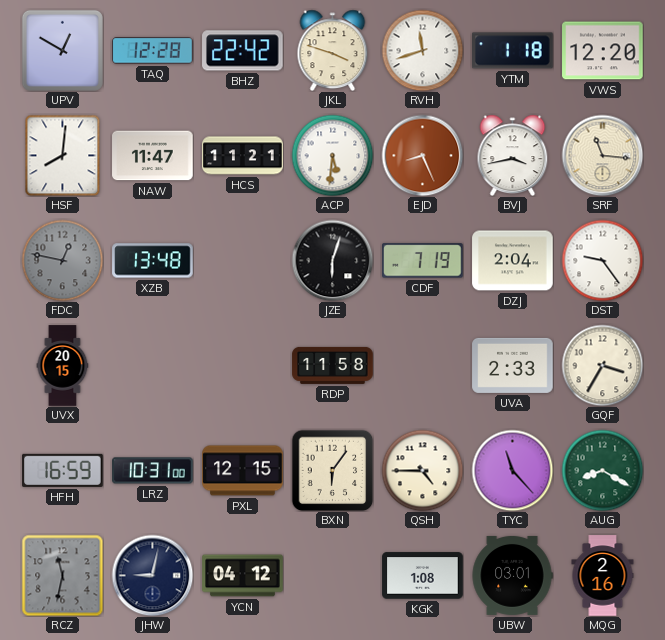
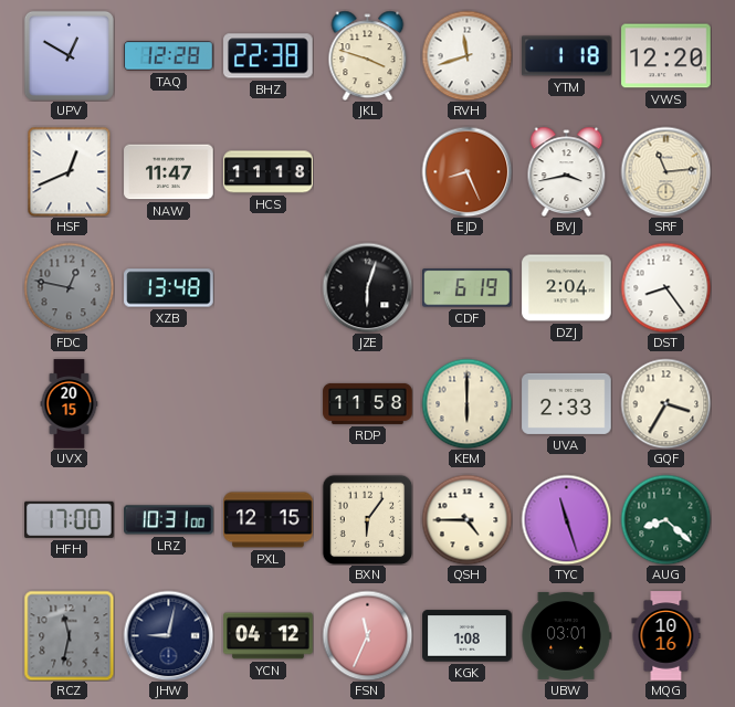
BHZ: 22:42 -> 22:38 (269, 56)
HSF: 8:01 -> 12:41 (70, 171)
HCS: 11:21 -> 11:18 (269, 172)
ACP: 5:31 -> none (332, 155)
SRF: 11:16 -> 11:14 (665, 171)
CDF: 7:19 -> 6:19 (468, 288)
DST: 9:24 -> 8:24 (665, 287)
KEM: none -> 6:00 (466, 403)
HFH: 16:59 -> 17:00 (70, 519)
TYC: 11:23 -> 11:27 (566, 519)
AUG: 8:20 -> 8:22 (665, 519)
FSN: none -> 11:34 (367, 635)
MQG: 2:16 -> 10:16 (666, 636)
